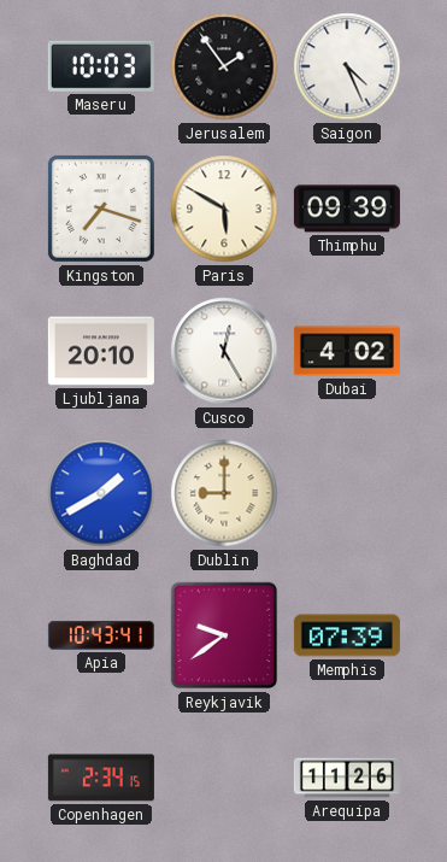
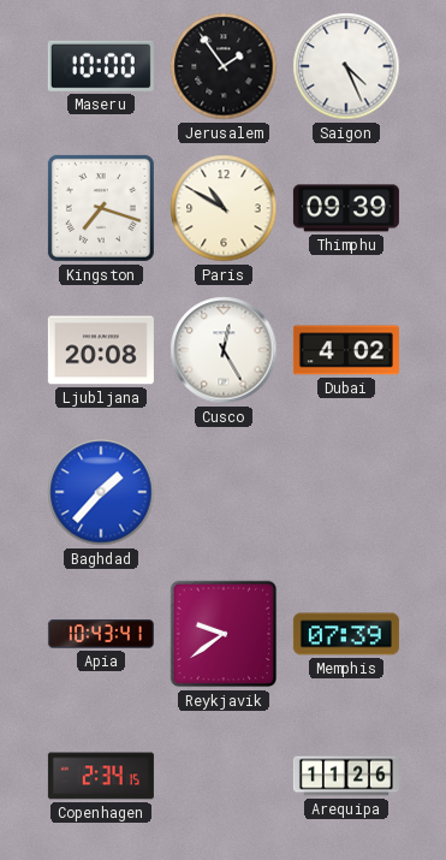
Maseru: 10:03 -> 10:00 (101, 66)
Paris: 5:50 -> 10:50 (224, 208)
Ljubljana: 20:10 -> 20:08 (101, 350)
Baghdad: 1:40 -> 1:37 (101, 492)
Dublin: 9:00 -> none (224, 493)
